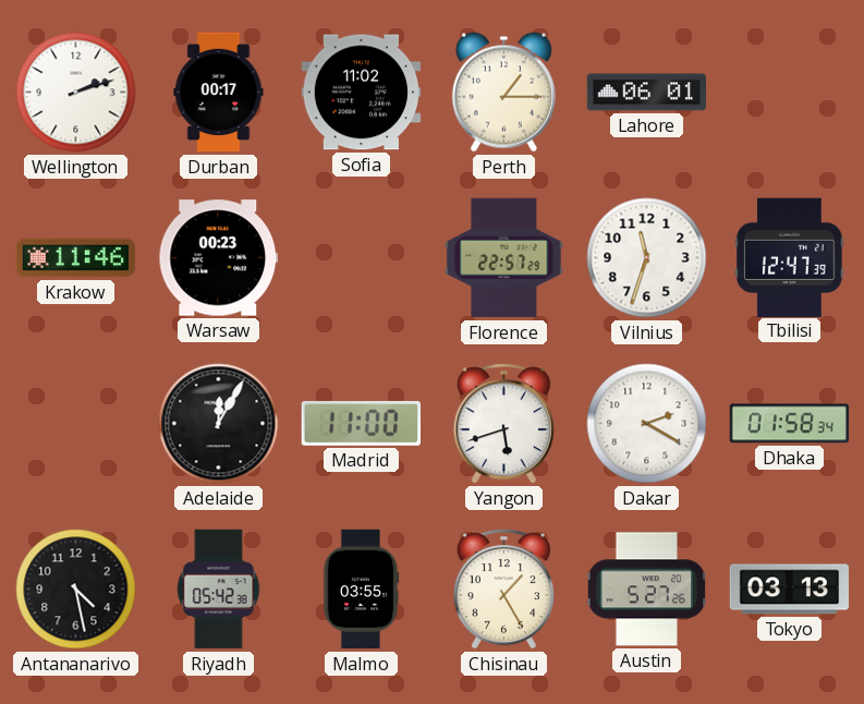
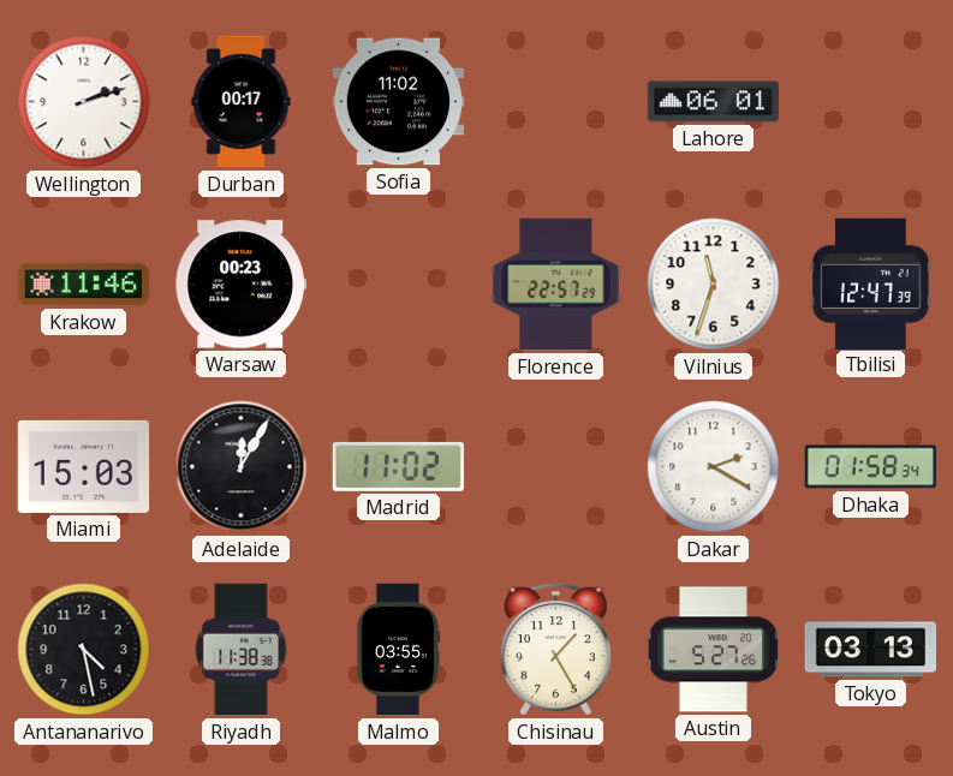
Perth: 1:15 -> none (503, 93)
Miami: none -> 15:03 (84, 466)
Madrid: 11:00 -> 11:02 (398, 466)
Yangon: 5:42 -> none (503, 424)
Riyadh: 05:42 -> 11:38 (242, 650)
